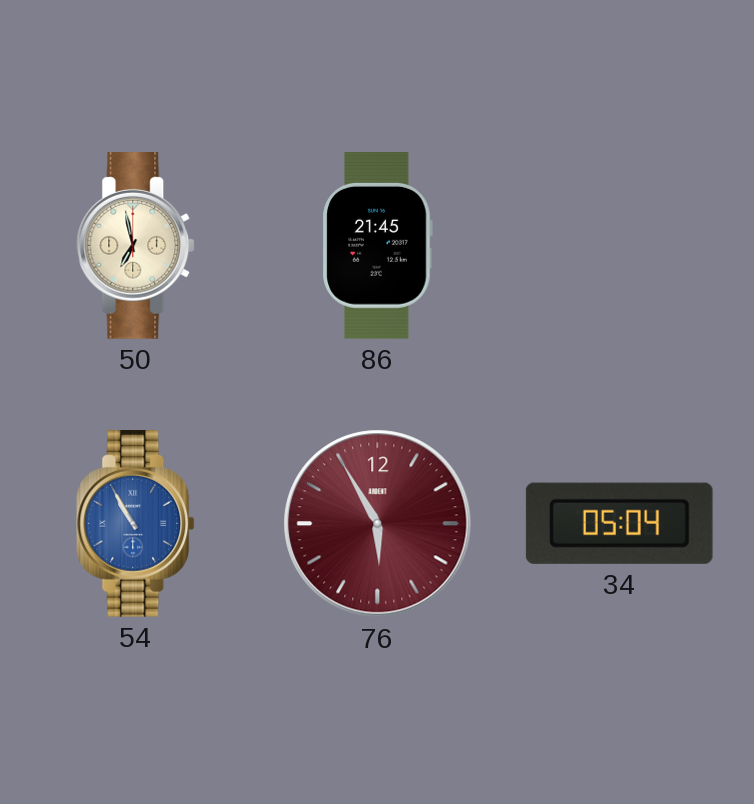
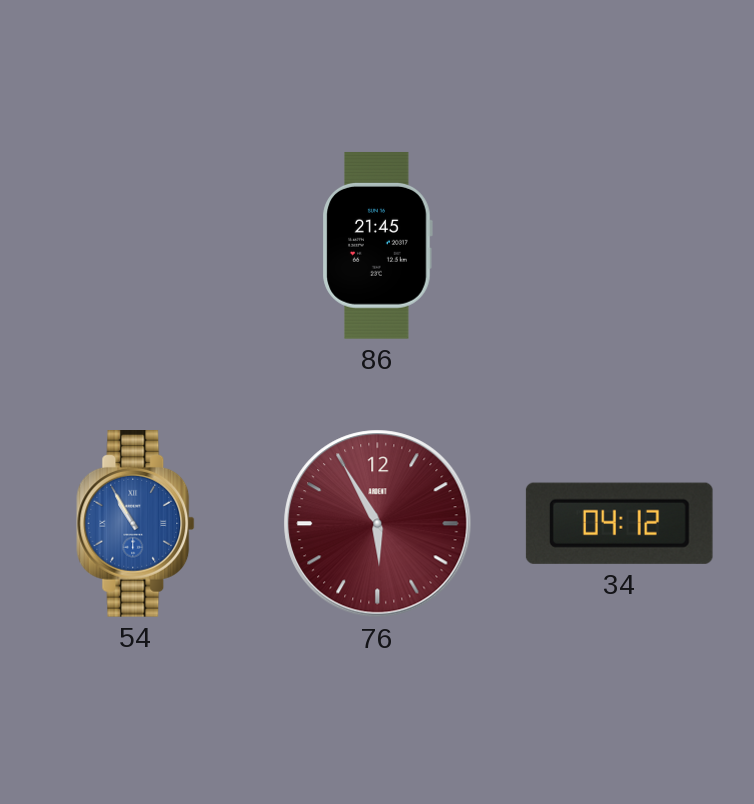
50: 6:58 -> none (136, 246)
34: 05:04 -> 04:12 (619, 523)
